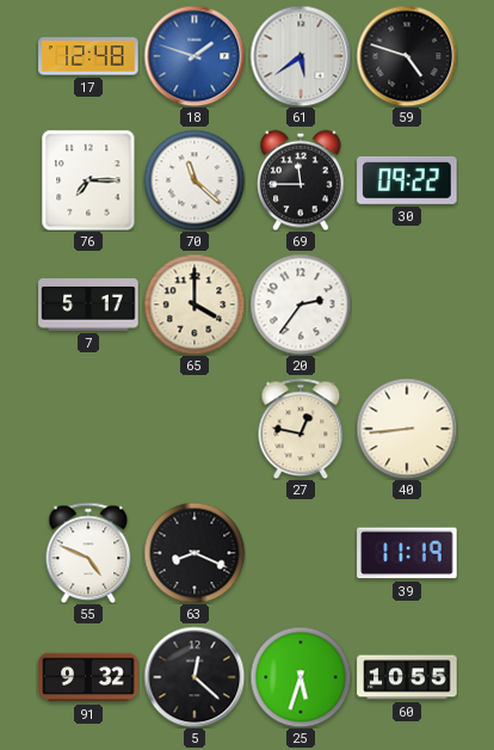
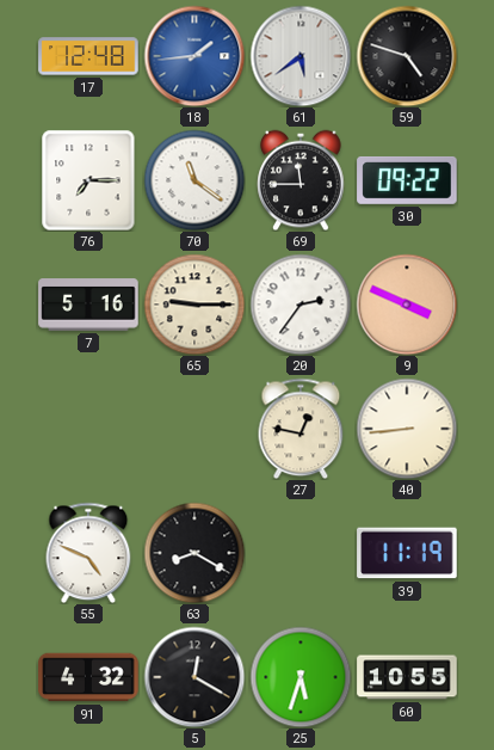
18: 1:48 -> 1:44 (194, 56)
70: 11:22 -> 11:21 (194, 180)
7: 5:17 -> 5:16 (88, 305)
65: 4:00 -> 9:15 (194, 305)
9: none -> 3:49 (407, 305)
63: 8:19 -> 8:20 (194, 553)
91: 9:32 -> 4:32 (88, 677)
5: 12:22 -> 12:20 (194, 677)
